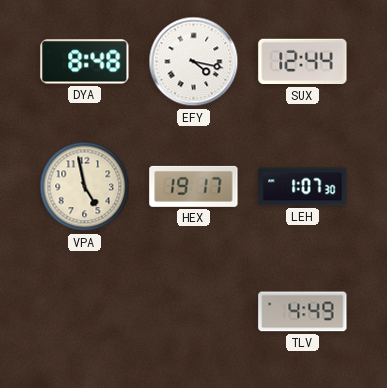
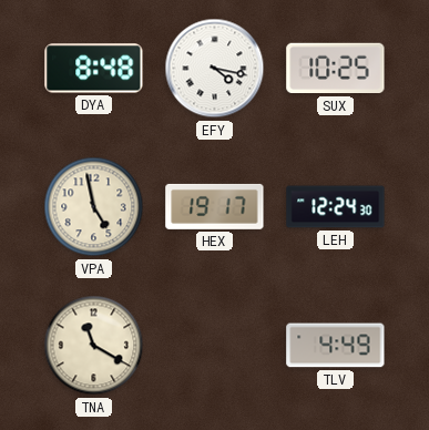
SUX: 12:44 -> 10:25 (336, 69)
LEH: 1:07 -> 12:24 (336, 207)
TNA: none -> 11:20 (94, 346)
